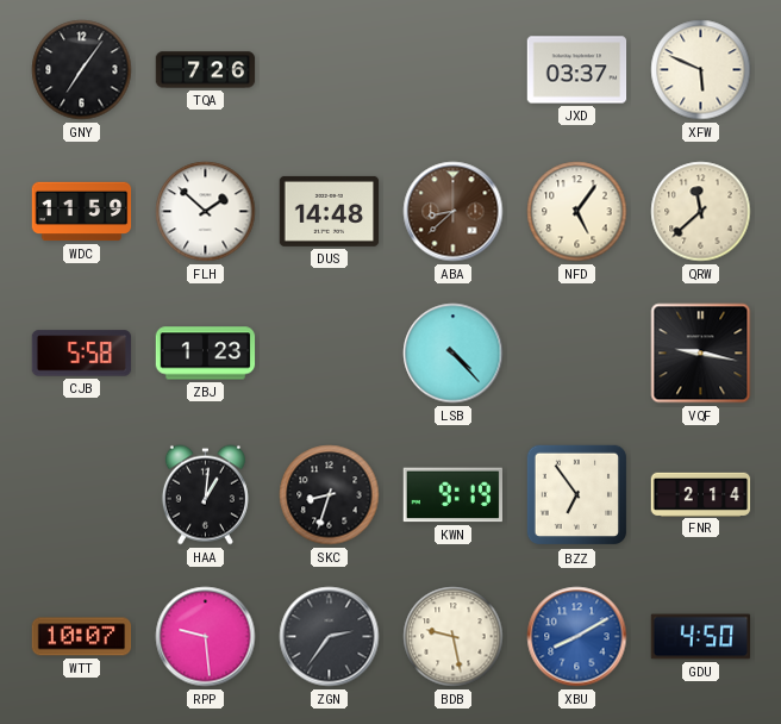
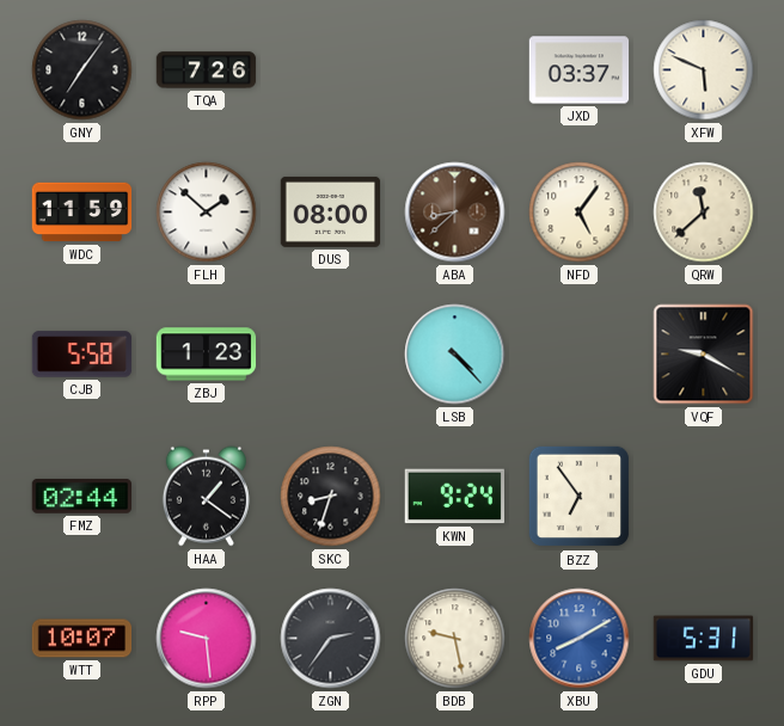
DUS: 14:48 -> 08:00 (331, 211)
VQF: 9:17 -> 9:20 (704, 355)
FMZ: none -> 02:44 (82, 497)
HAA: 1:01 -> 1:21 (206, 497)
KWN: 9:19 -> 9:24 (454, 497)
FNR: 2:14 -> none (701, 494)
GDU: 4:50 -> 5:31 (704, 639)
